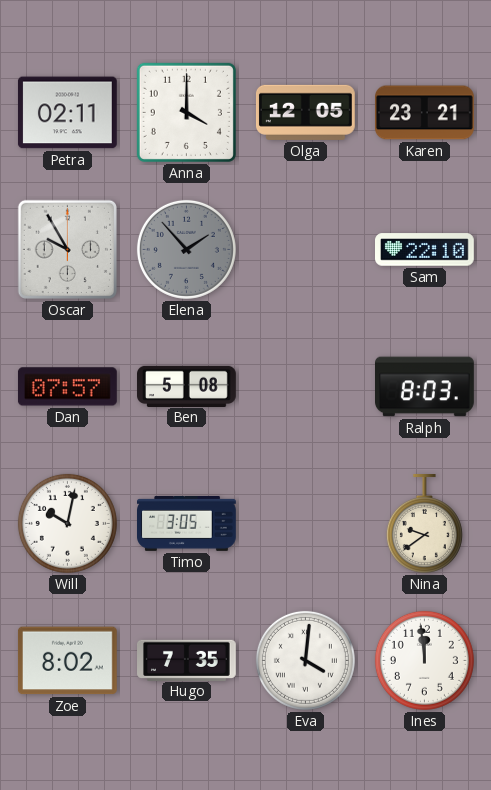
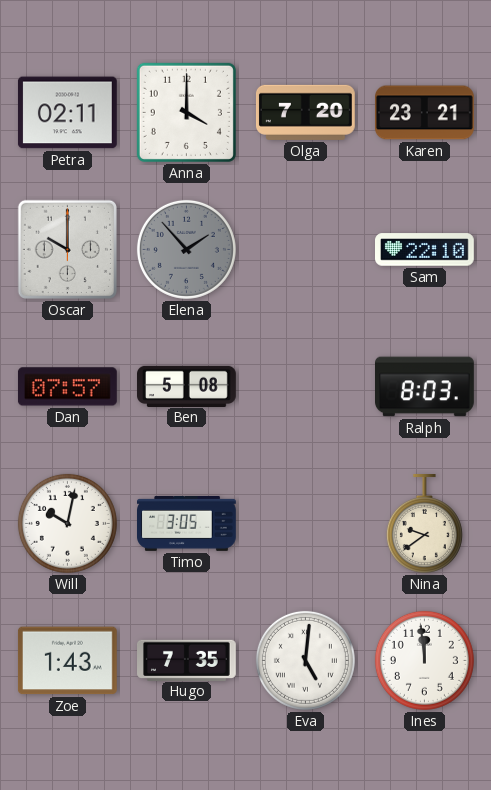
Olga: 12:05 -> 7:20 (305, 112)
Oscar: 9:55 -> 10:00 (67, 249)
Zoe: 8:02 -> 1:43 (67, 661)
Eva: 4:01 -> 5:01 (305, 660)
